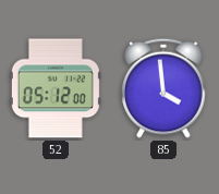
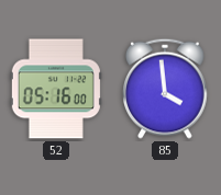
52: 05:12 -> 05:16 (56, 89)
